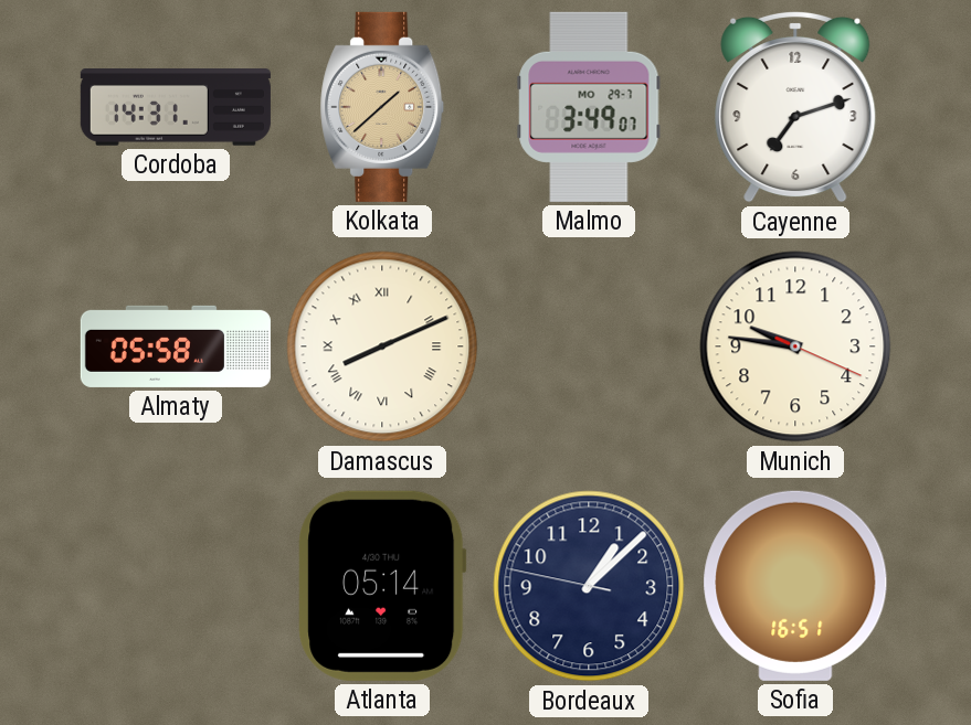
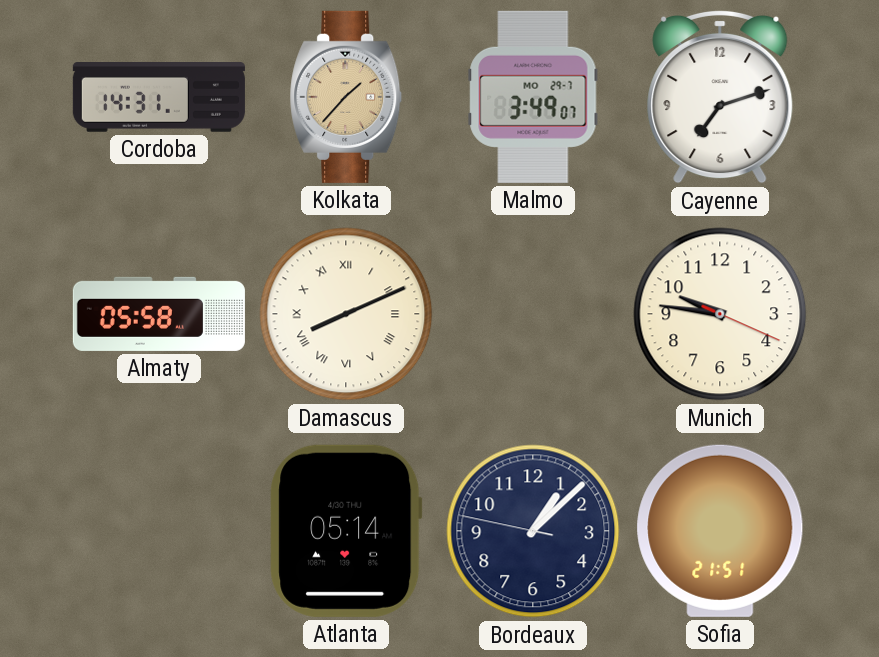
Kolkata: 1:38 -> 1:37 (346, 97)
Sofia: 16:51 -> 21:51 (720, 531)
